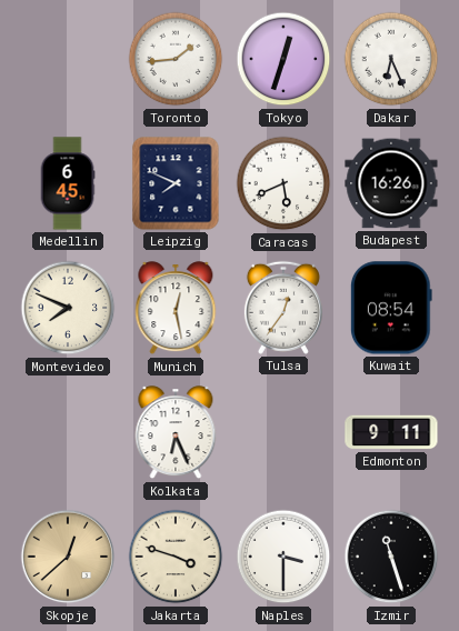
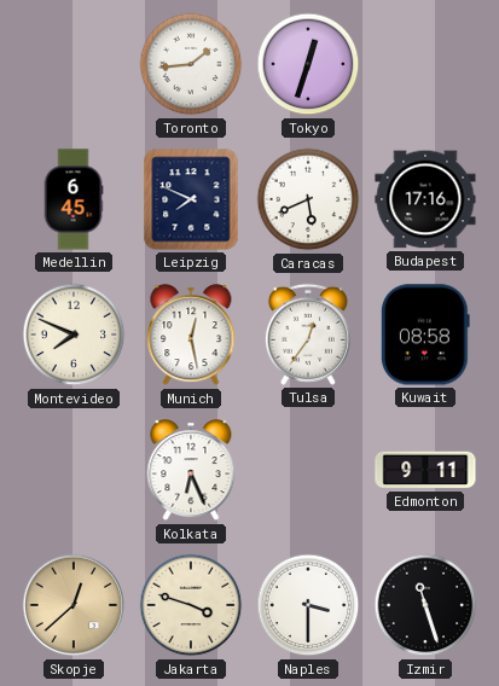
Dakar: 6:26 -> none (391, 59)
Budapest: 16:26 -> 17:16 (425, 199)
Kuwait: 08:54 -> 08:58 (425, 335)
